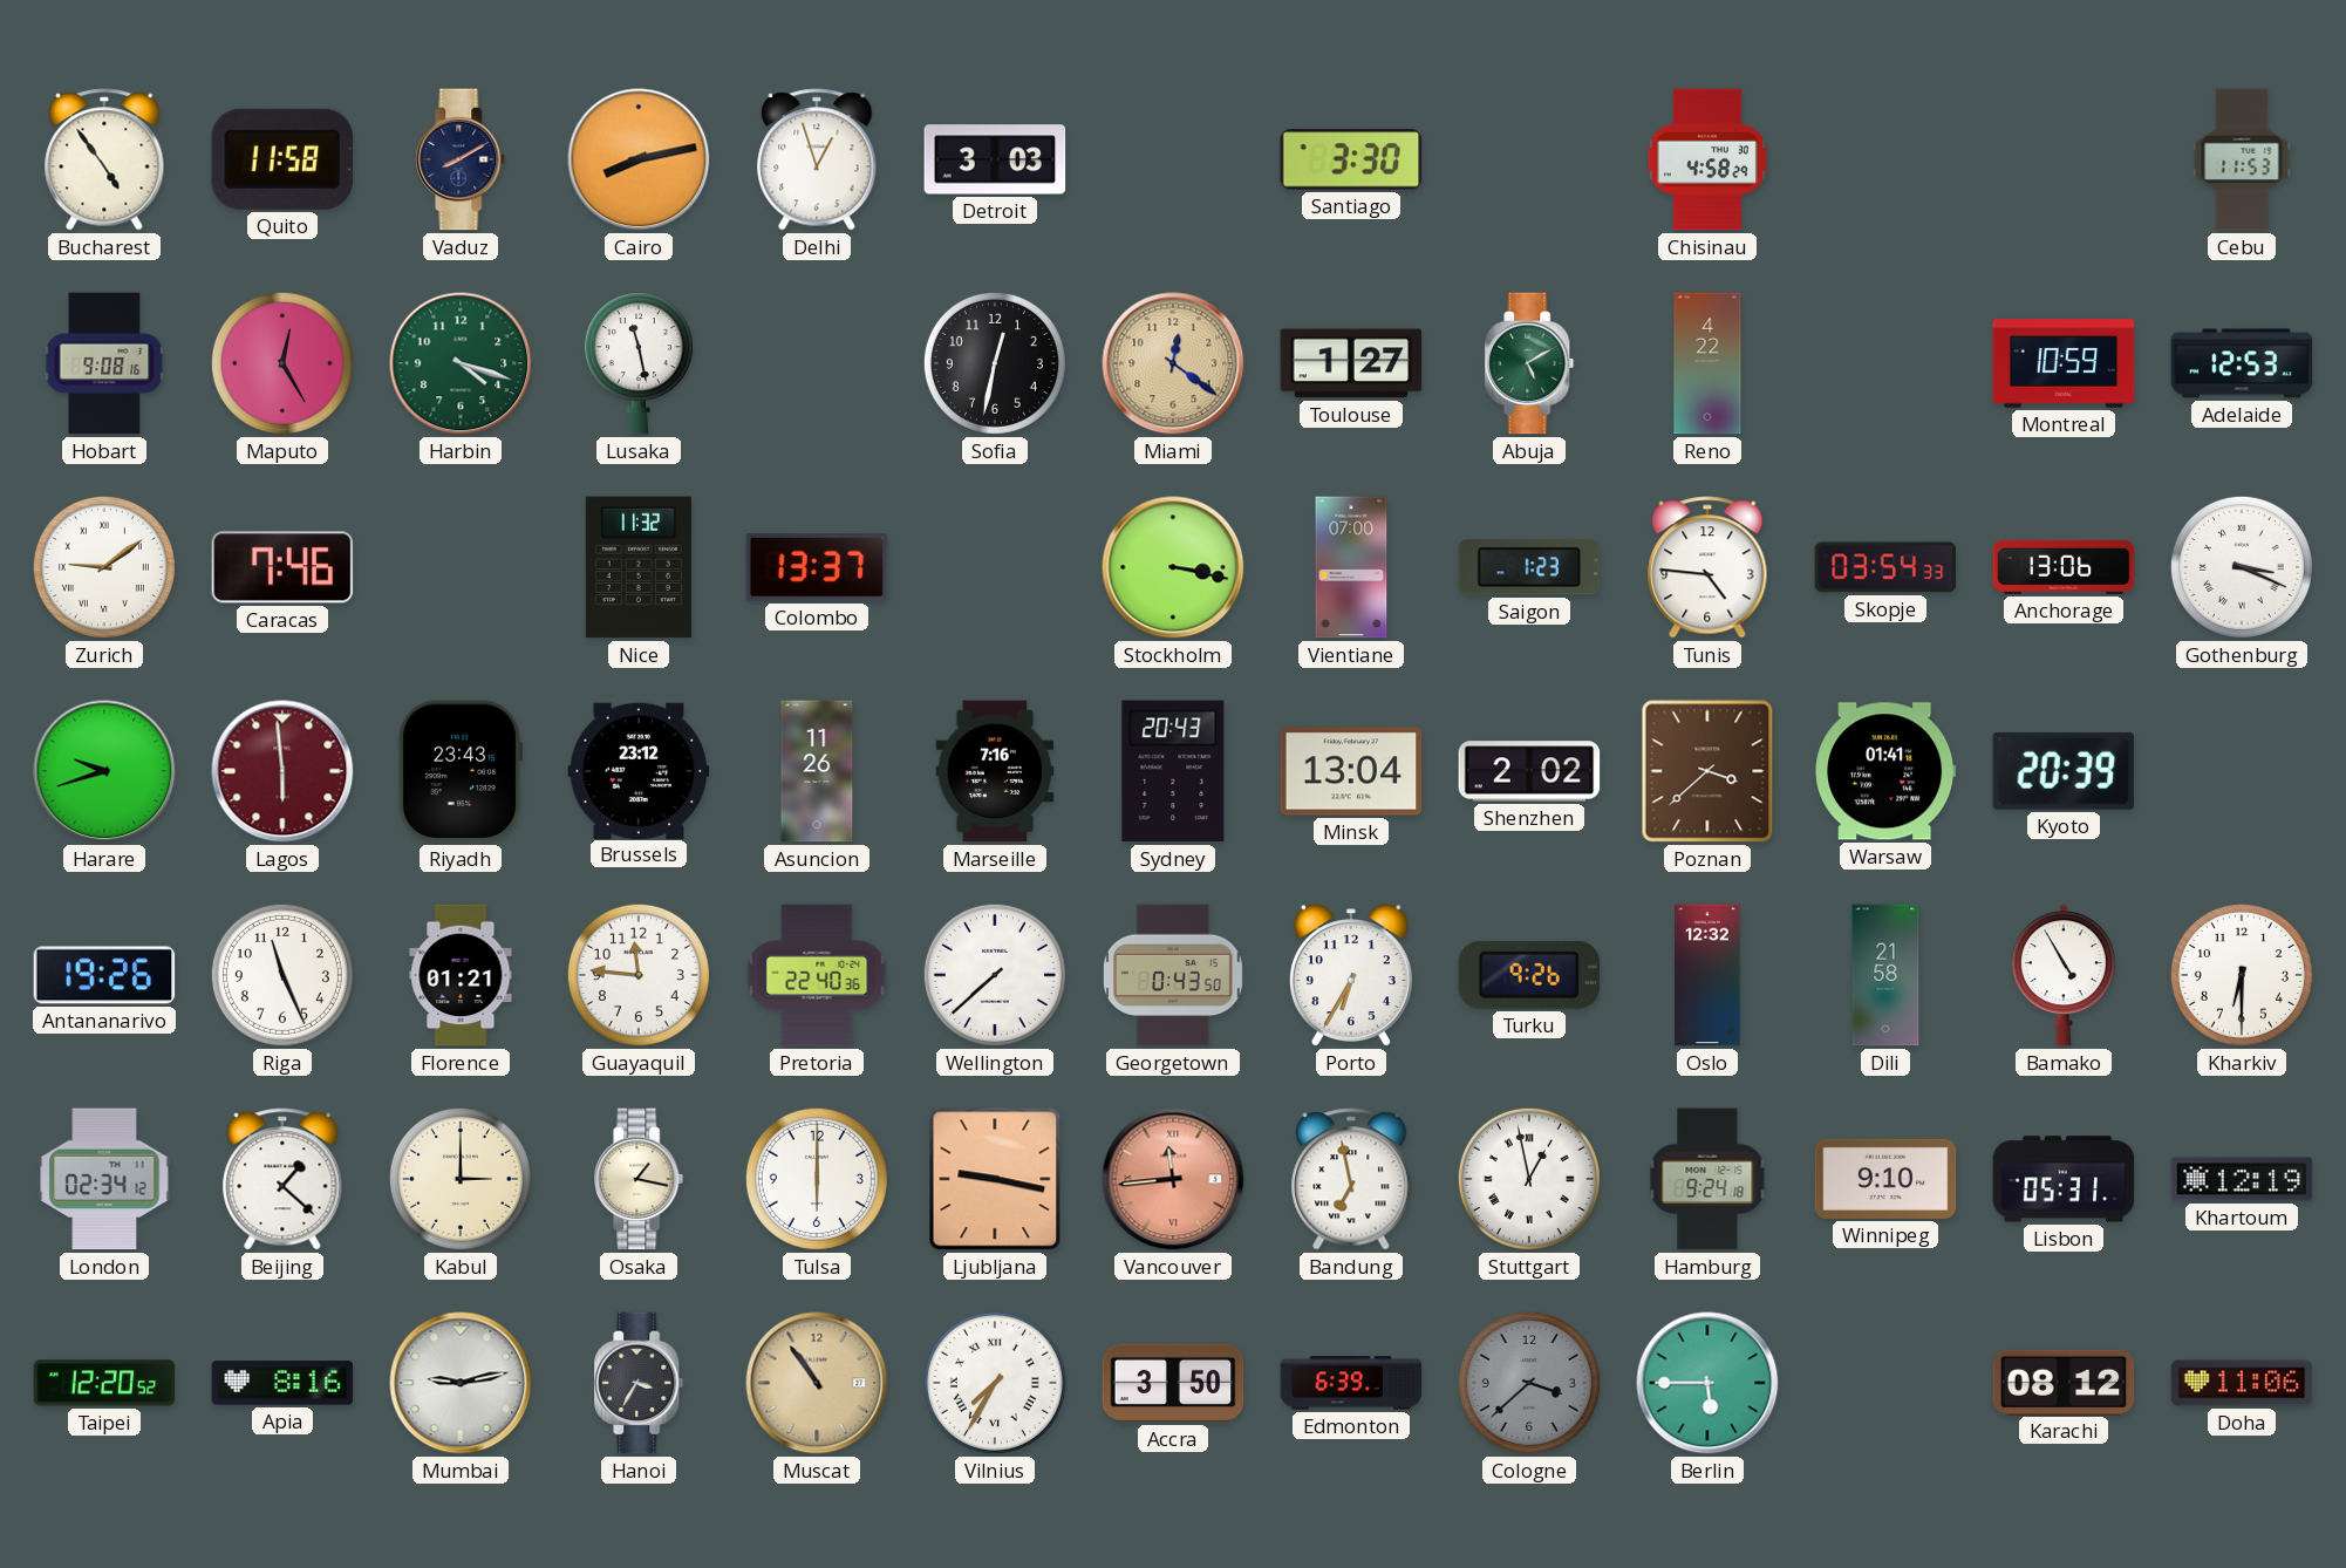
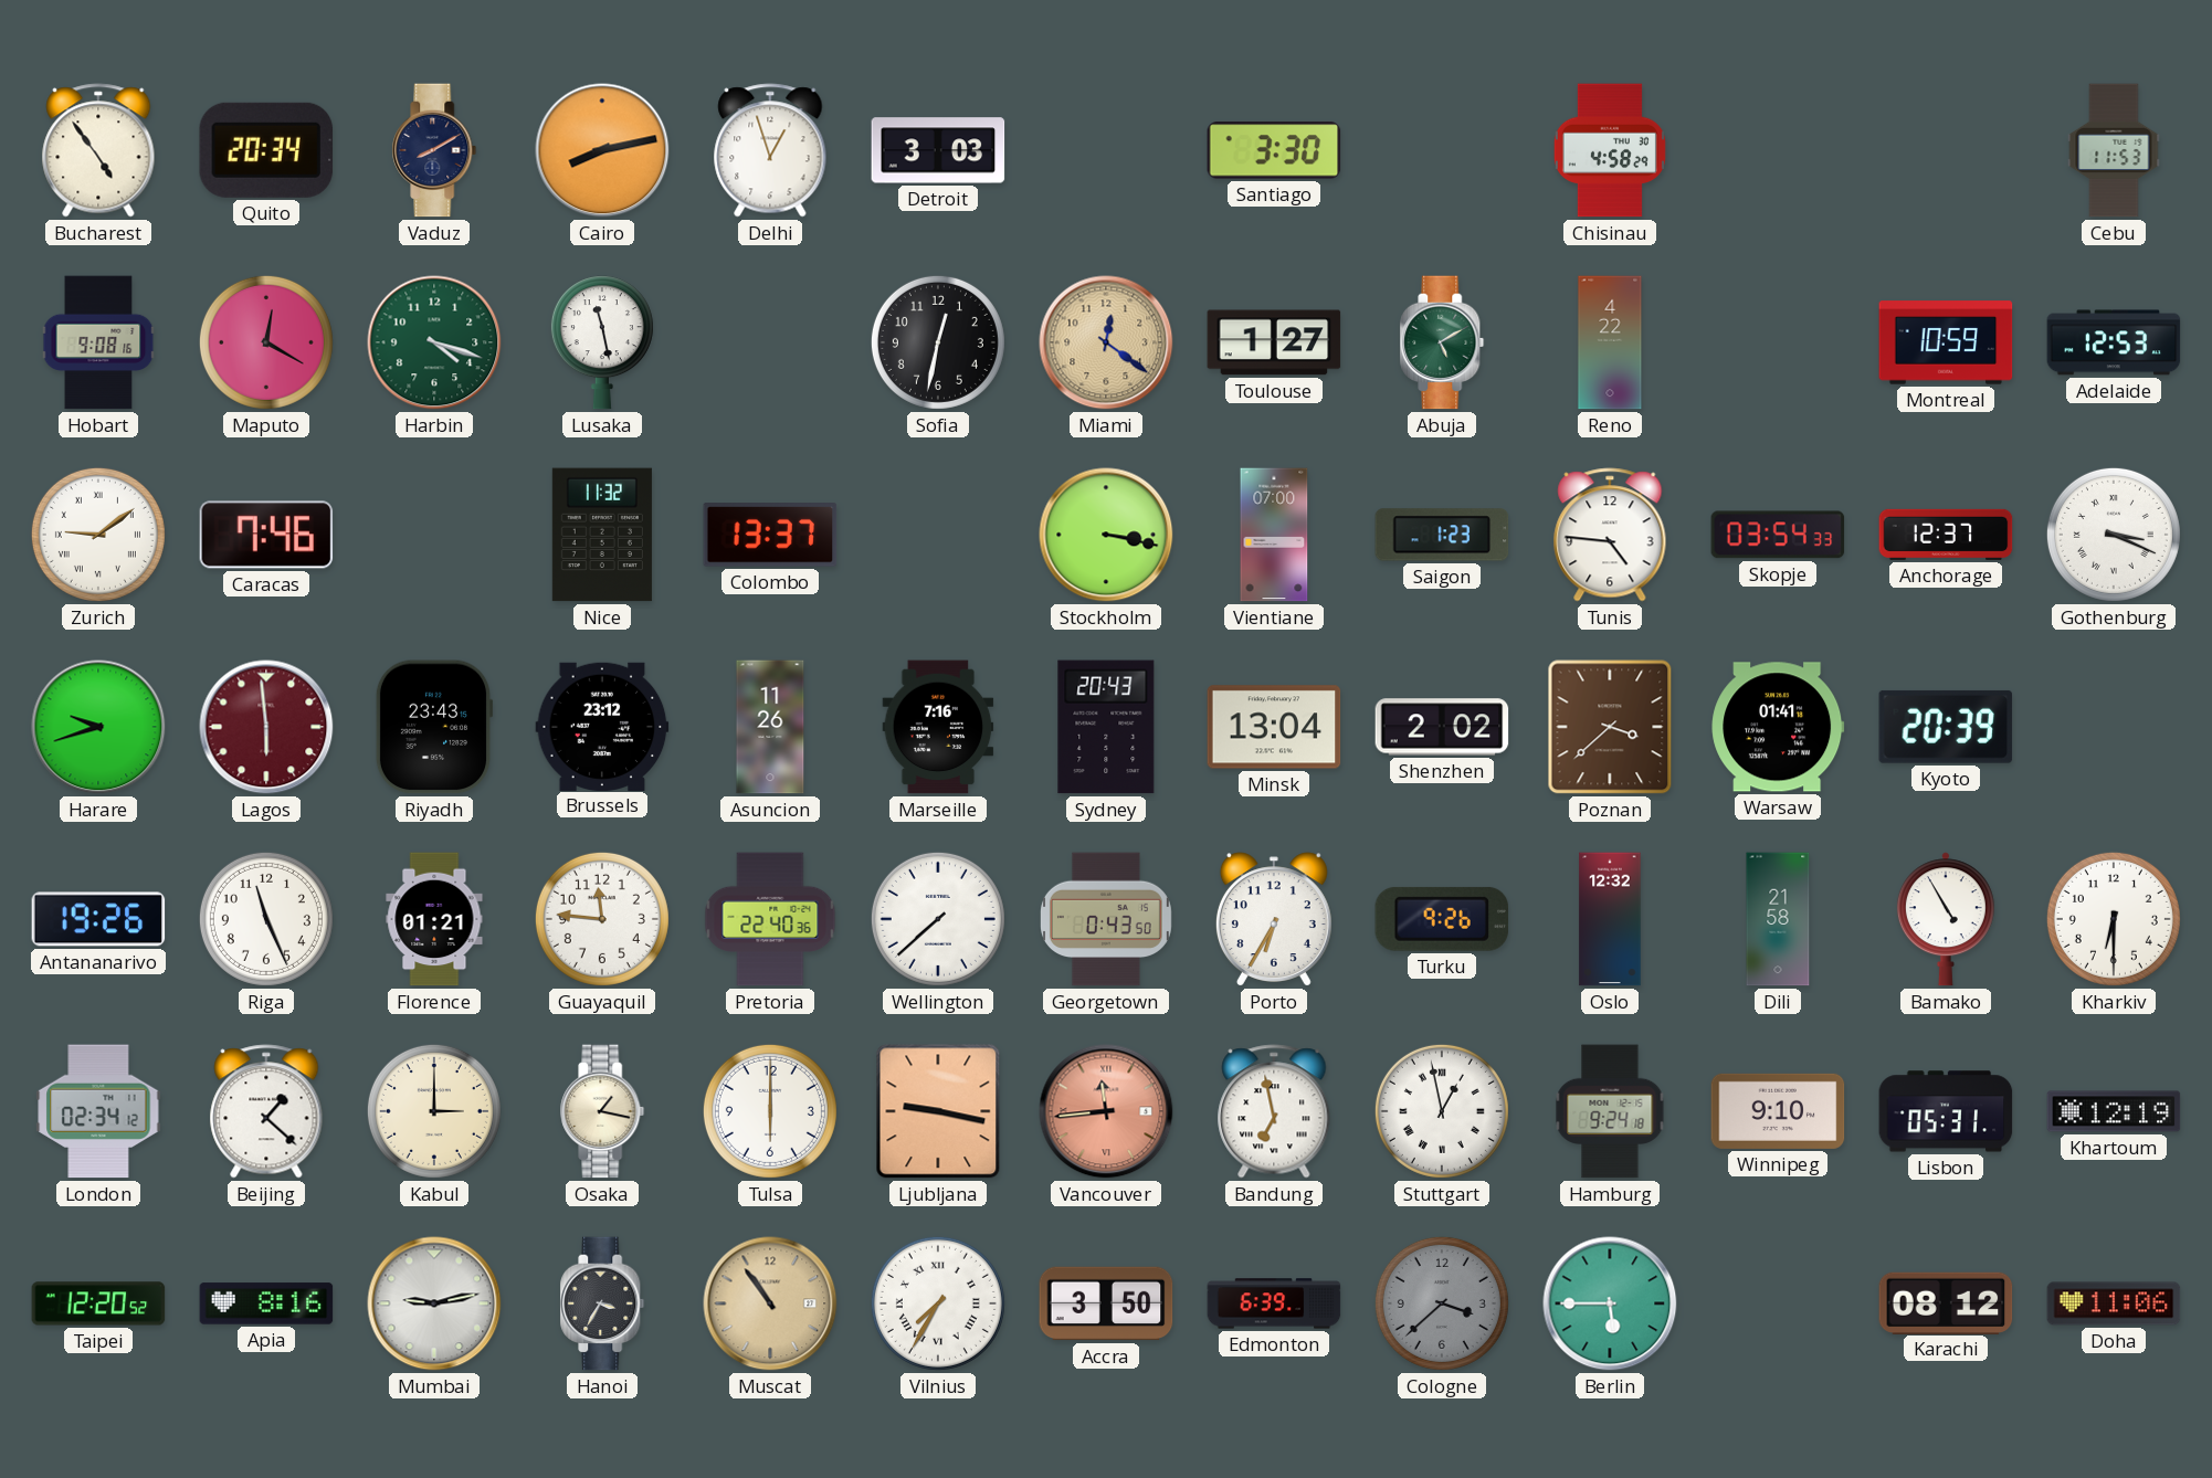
Quito: 11:58 -> 20:34 (266, 150)
Maputo: 12:25 -> 12:20 (266, 342)
Anchorage: 13:06 -> 12:37 (1946, 535)
